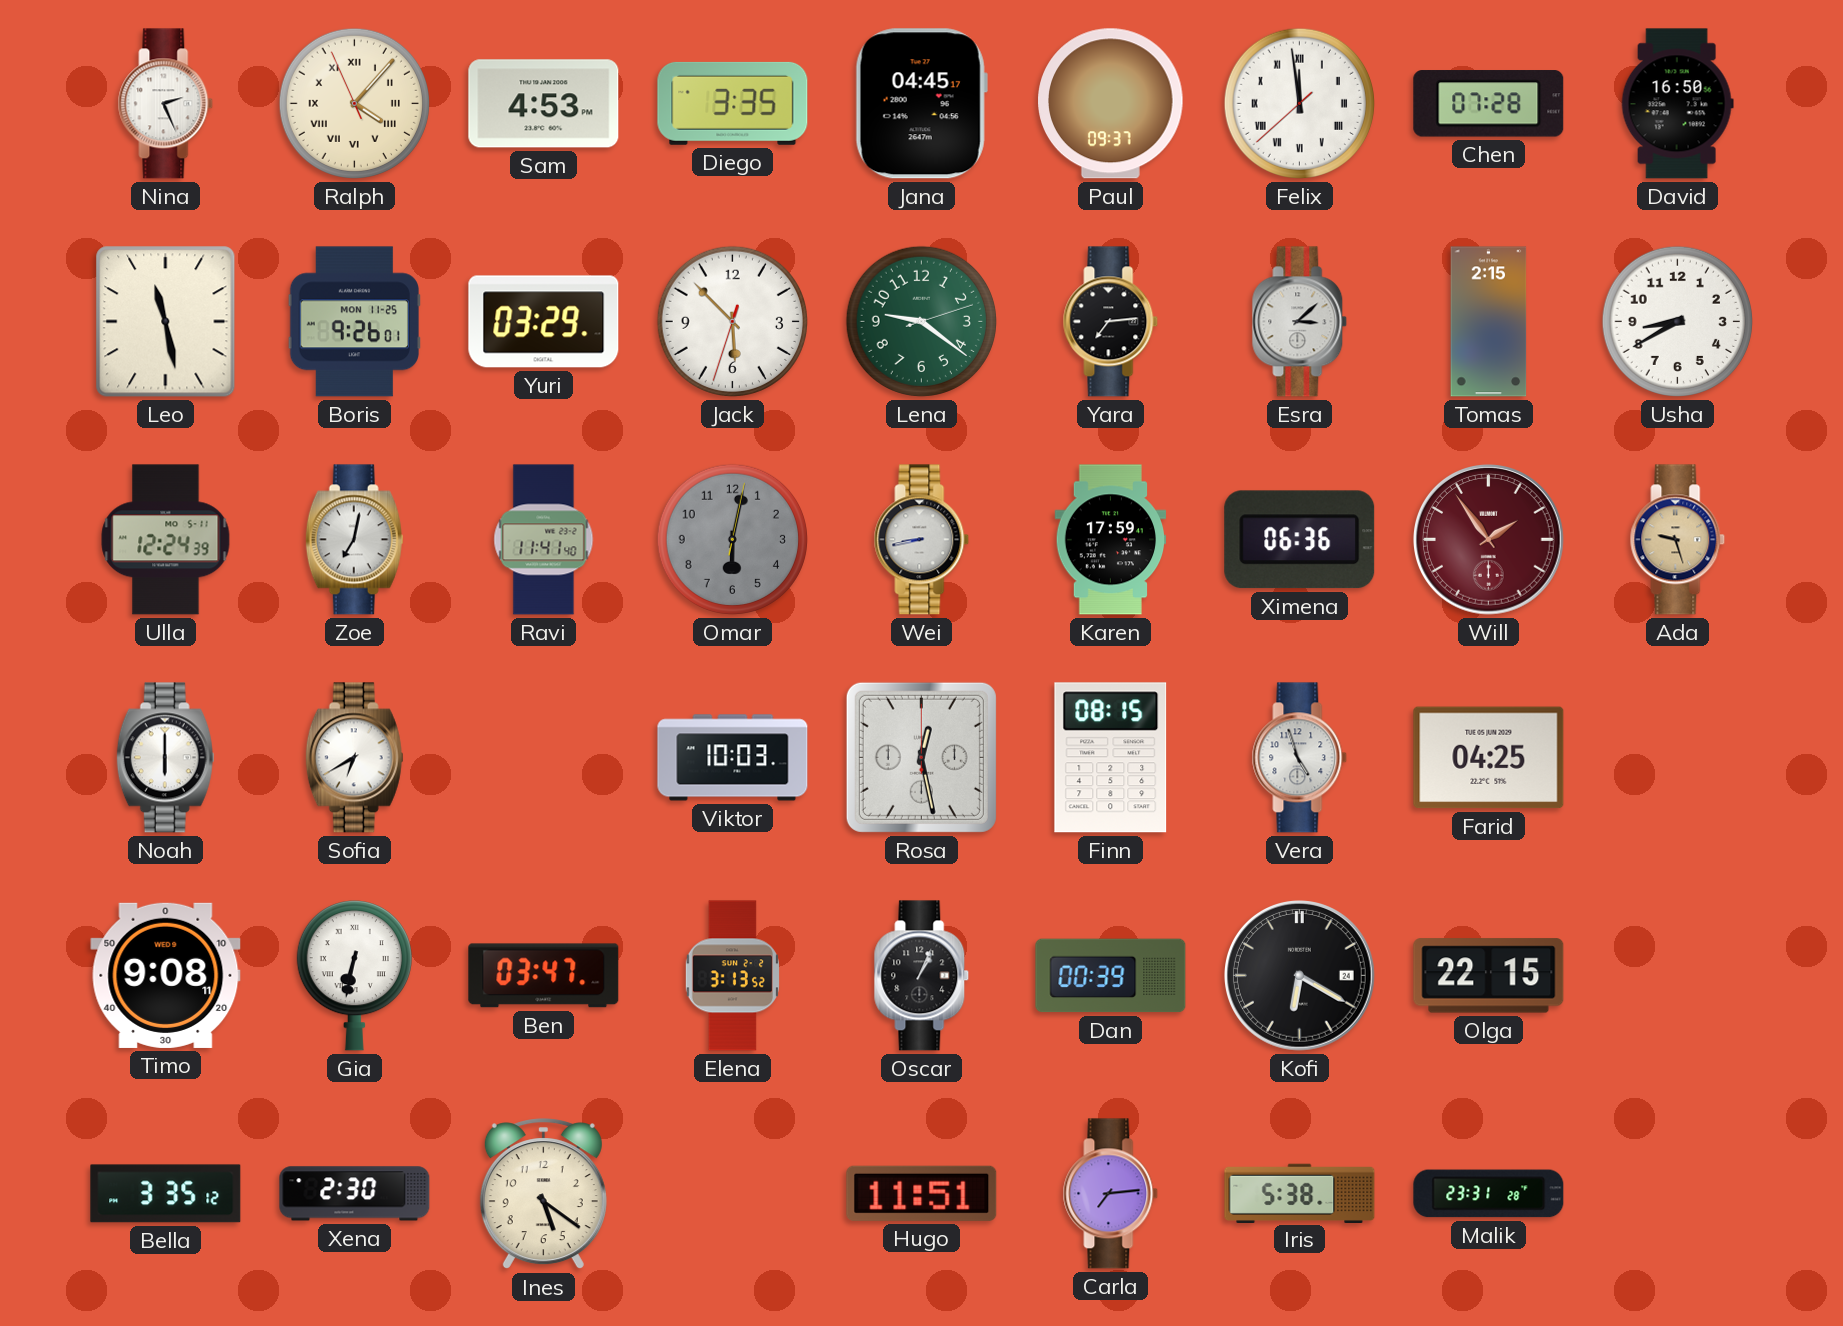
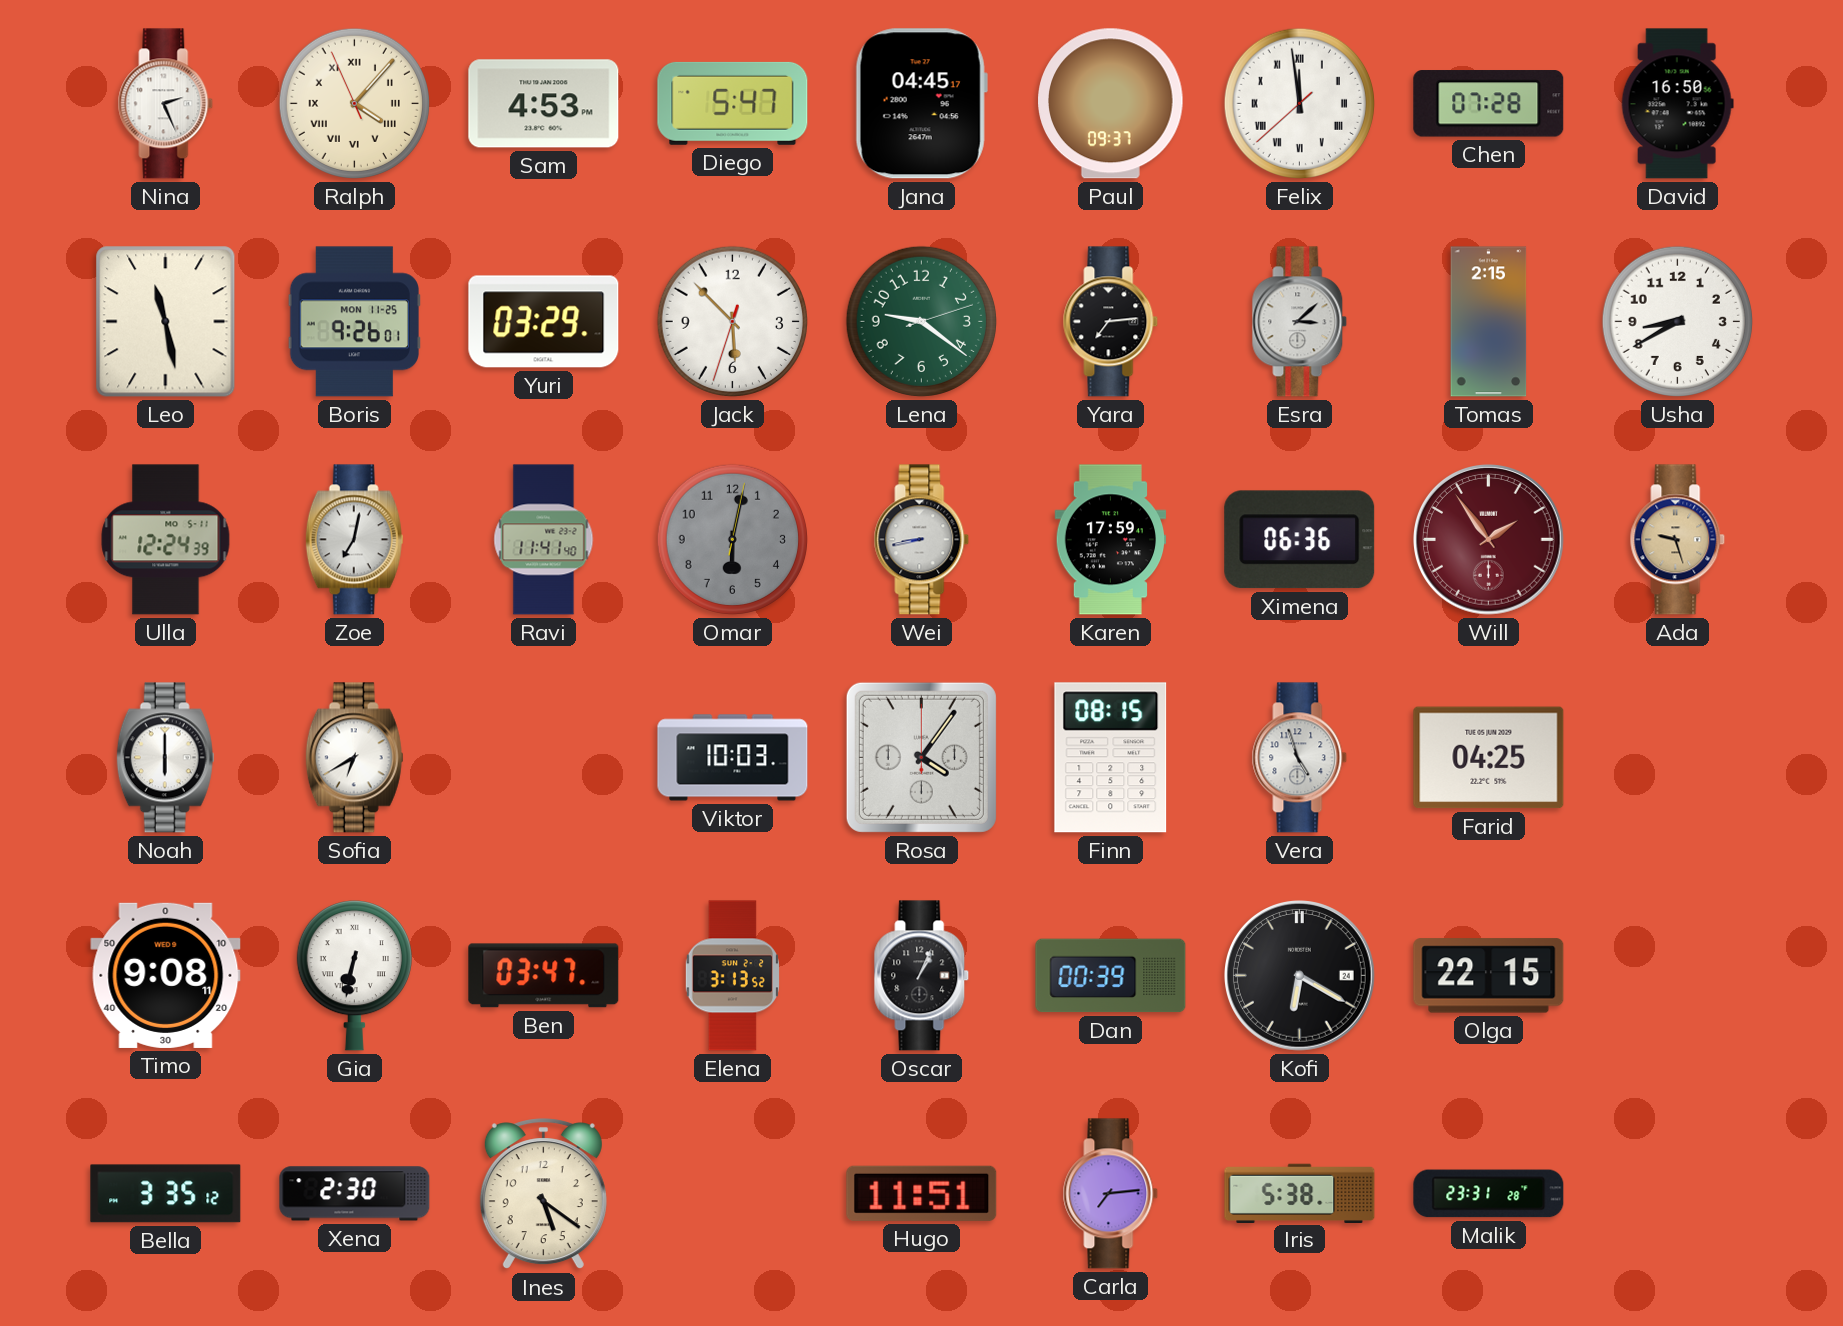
Diego: 3:35 -> 5:47 (733, 103)
Rosa: 12:28 -> 4:06 (921, 757)
